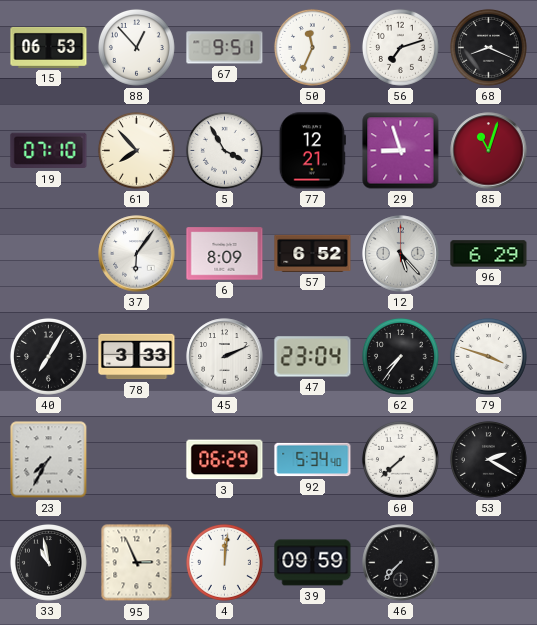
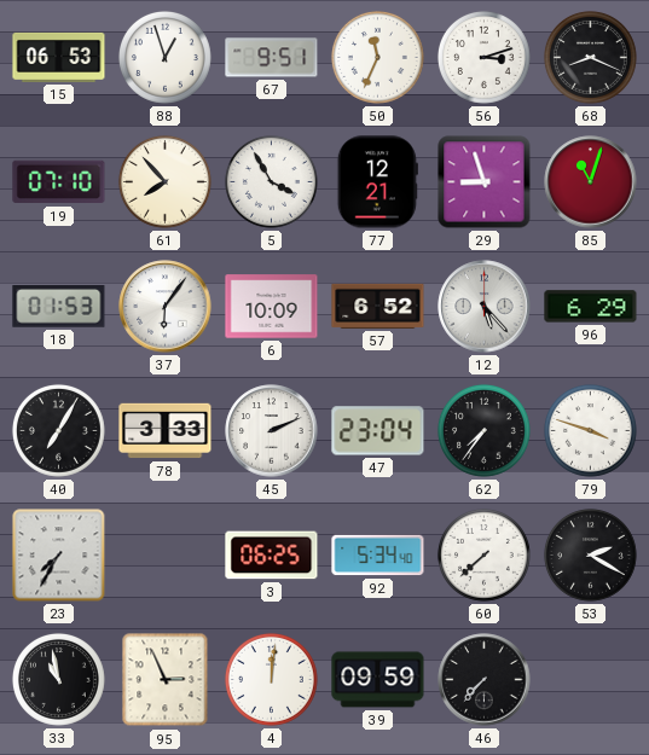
88: 12:53 -> 12:57 (166, 58)
56: 7:12 -> 3:12 (485, 58)
18: none -> 01:53 (59, 307)
6: 8:09 -> 10:09 (272, 307)
3: 06:29 -> 06:25 (272, 556)
